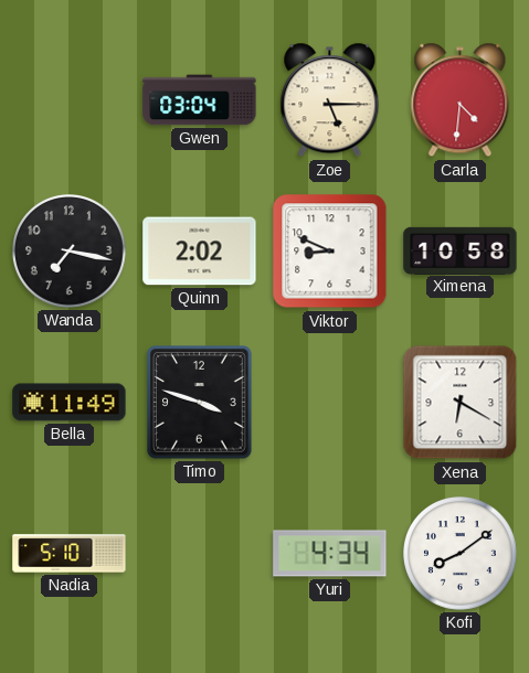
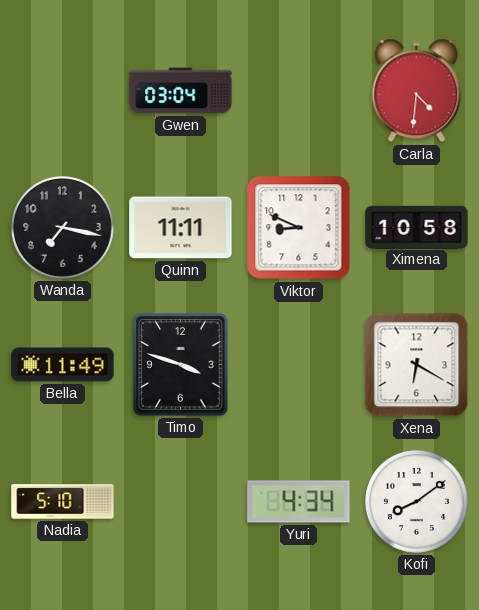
Zoe: 5:15 -> none (330, 100)
Quinn: 2:02 -> 11:11 (181, 228)
